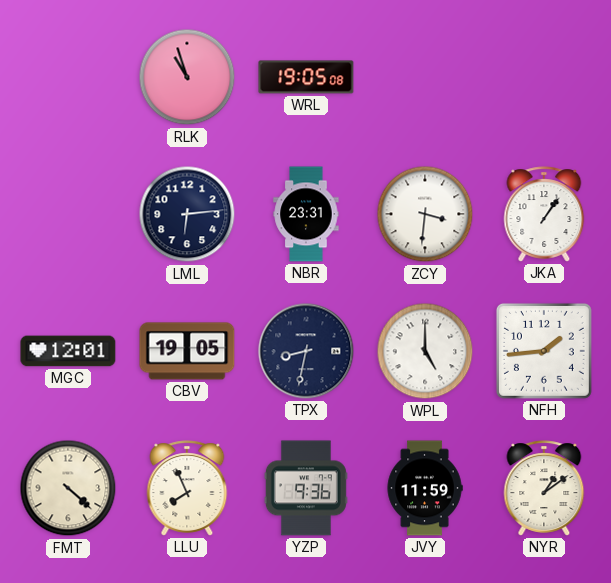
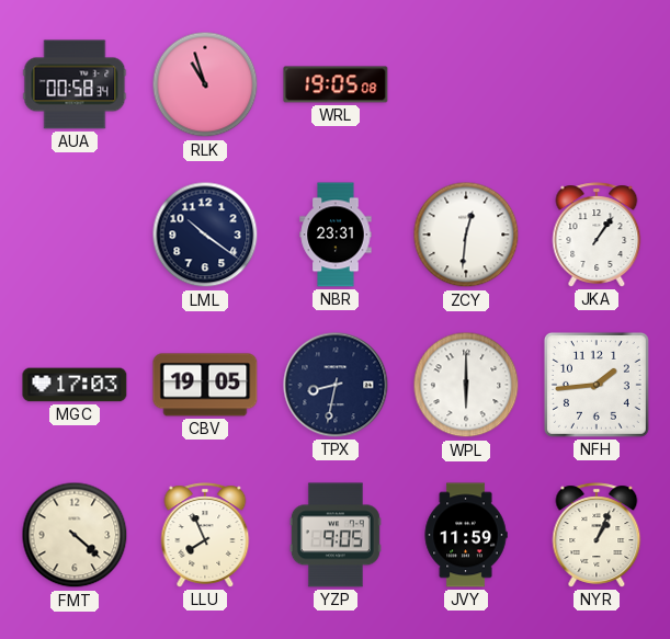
AUA: none -> 00:58 (75, 84)
LML: 6:14 -> 10:21 (205, 235)
ZCY: 3:31 -> 12:31 (466, 235)
MGC: 12:01 -> 17:03 (75, 385)
WPL: 5:00 -> 6:00 (466, 385)
YZP: 9:36 -> 9:05 (336, 535)
NYR: 1:09 -> 1:04 (597, 535)
